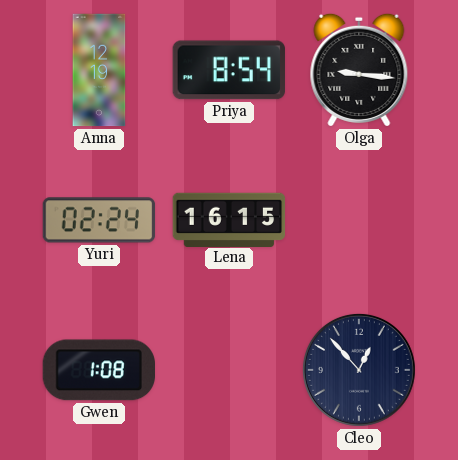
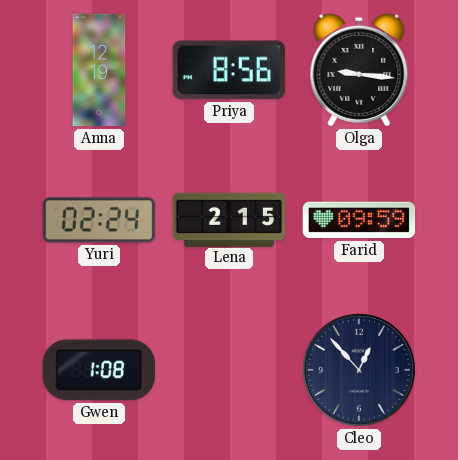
Priya: 8:54 -> 8:56 (229, 70)
Lena: 16:15 -> 2:15 (229, 219)
Farid: none -> 09:59 (359, 220)
